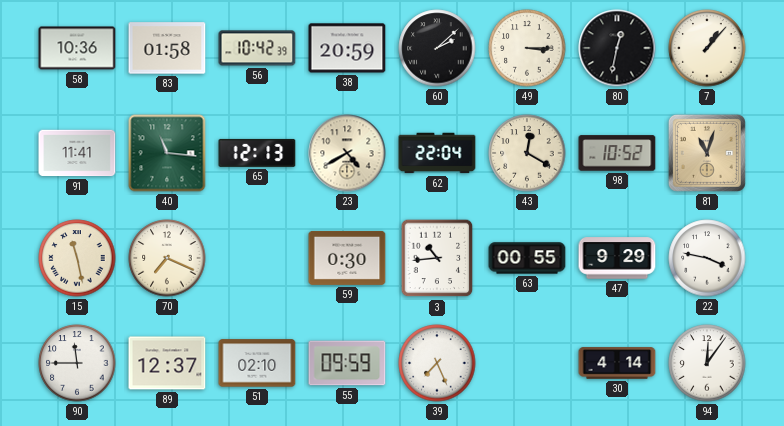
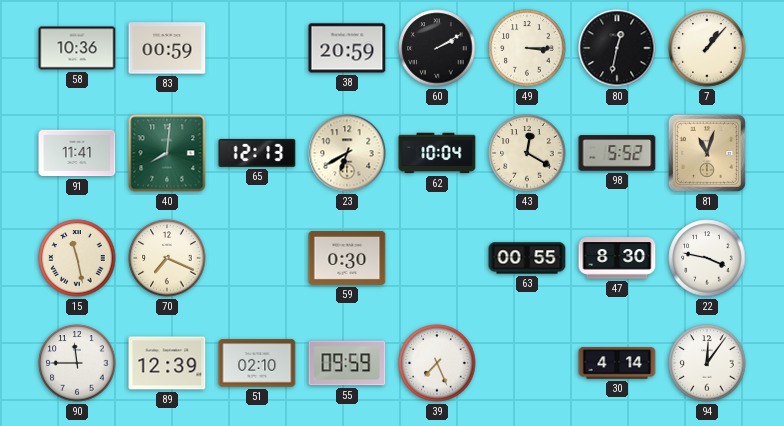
83: 01:58 -> 00:59 (167, 48)
56: 10:42 -> none (257, 48)
60: 2:08 -> 2:10 (437, 48)
40: 11:16 -> 8:01 (167, 153)
23: 4:40 -> 6:40 (347, 153)
62: 22:04 -> 10:04 (437, 153)
98: 10:52 -> 5:52 (617, 153)
3: 10:44 -> none (437, 258)
47: 9:29 -> 8:30 (617, 258)
89: 12:37 -> 12:39 (167, 363)
